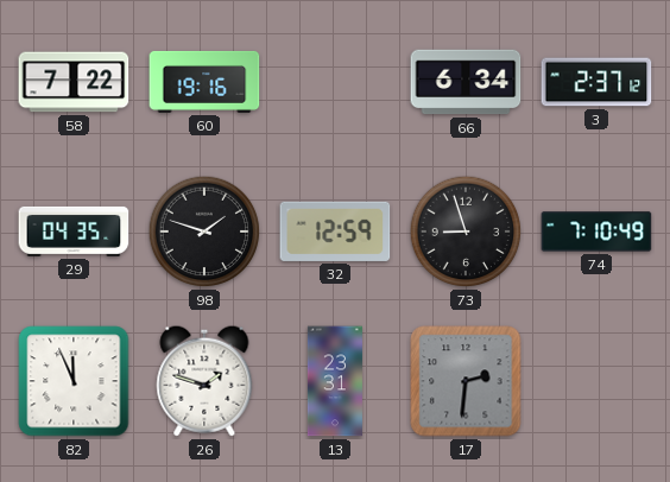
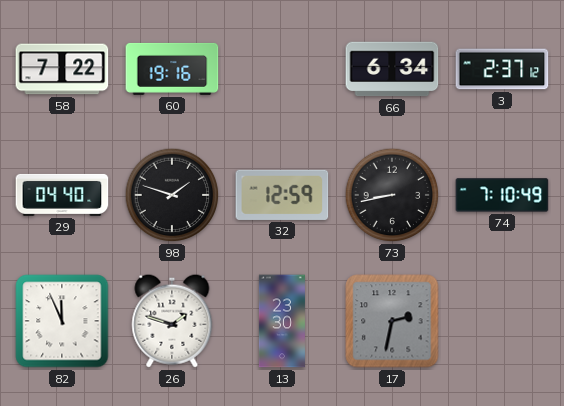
29: 04:35 -> 04:40 (62, 195)
73: 8:57 -> 8:43 (392, 195)
13: 23:31 -> 23:30 (282, 321)
17: 2:31 -> 2:32 (392, 321)
